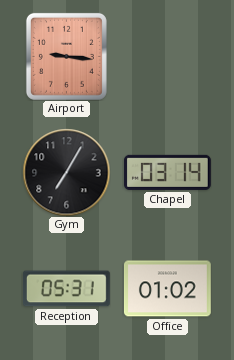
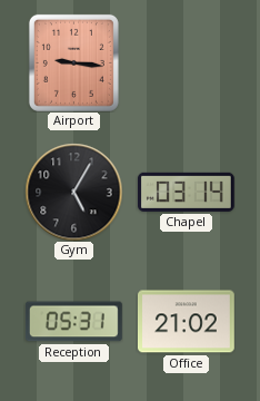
Gym: 7:05 -> 5:05 (73, 192)
Office: 01:02 -> 21:02 (186, 322)
